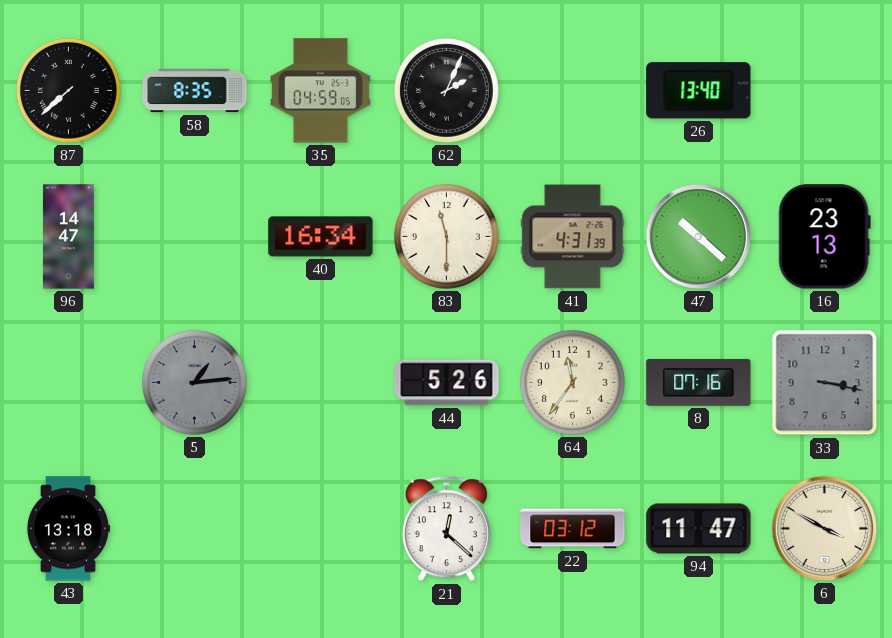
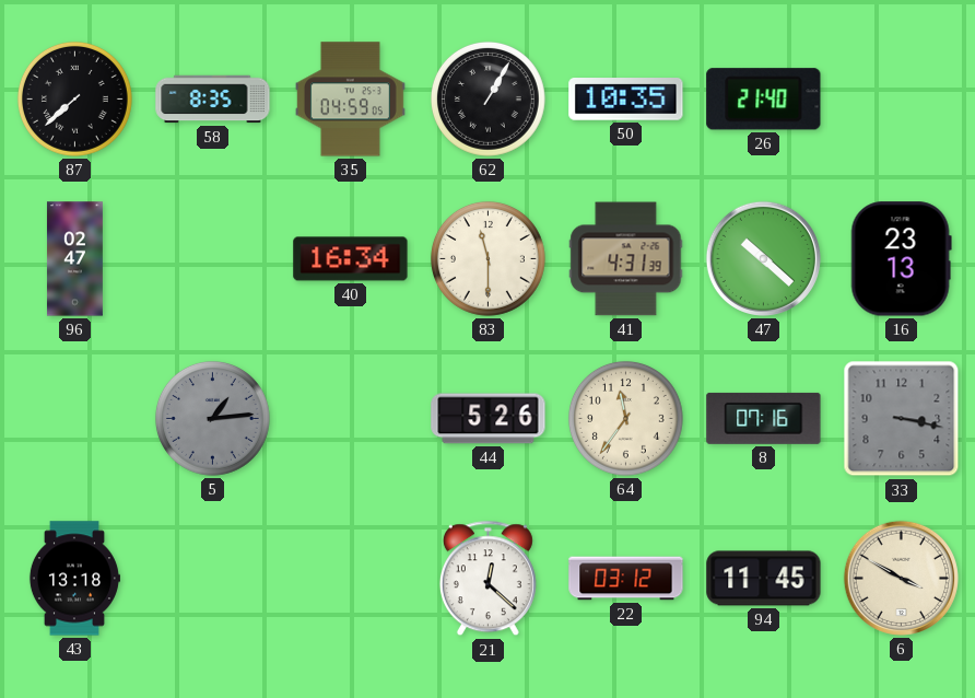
62: 2:04 -> 1:05 (487, 98)
50: none -> 10:35 (626, 100)
26: 13:40 -> 21:40 (764, 100)
96: 14:47 -> 02:47 (74, 259)
94: 11:47 -> 11:45 (764, 579)
